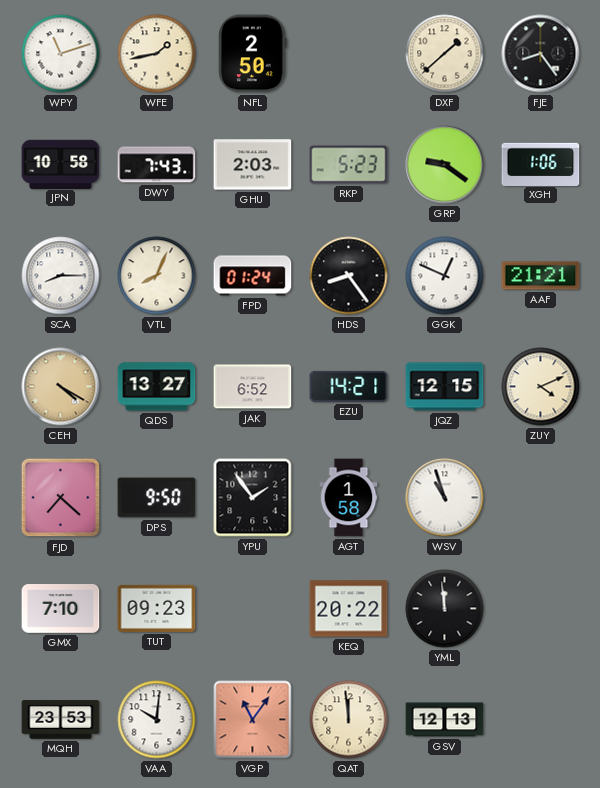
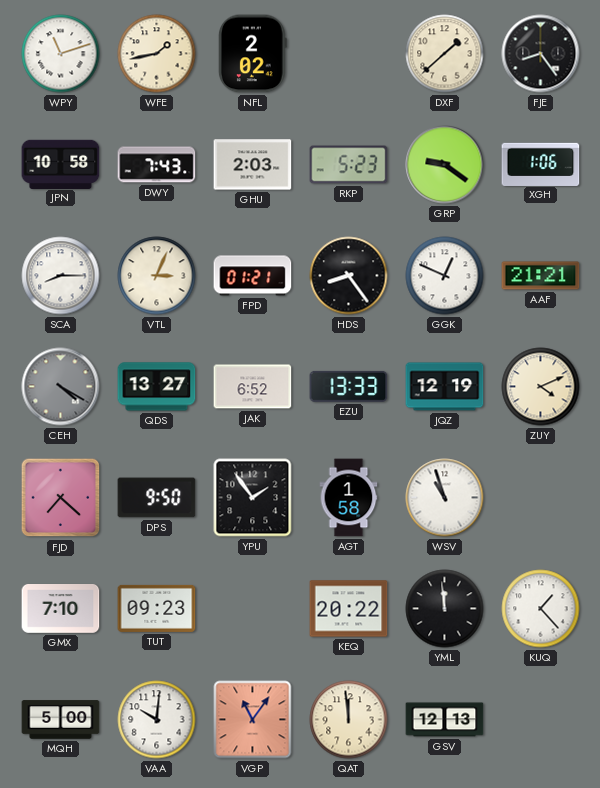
NFL: 2:50 -> 2:02 (252, 54)
VTL: 8:04 -> 3:04 (157, 276)
FPD: 01:24 -> 01:21 (253, 276)
CEH dial: champagne -> grey (61, 387)
EZU: 14:21 -> 13:33 (349, 386)
JQZ: 12:15 -> 12:19 (445, 387)
KUQ: none -> 1:23 (541, 609)
MQH: 23:53 -> 5:00 (61, 720)
